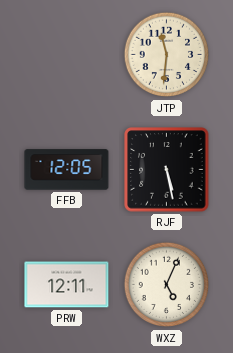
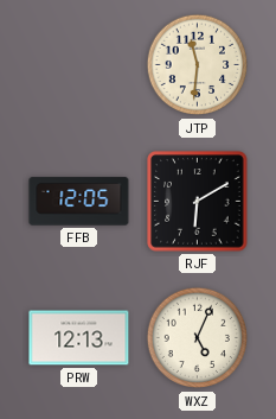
RJF: 5:28 -> 6:10 (198, 202)
PRW: 12:11 -> 12:13 (79, 338)
